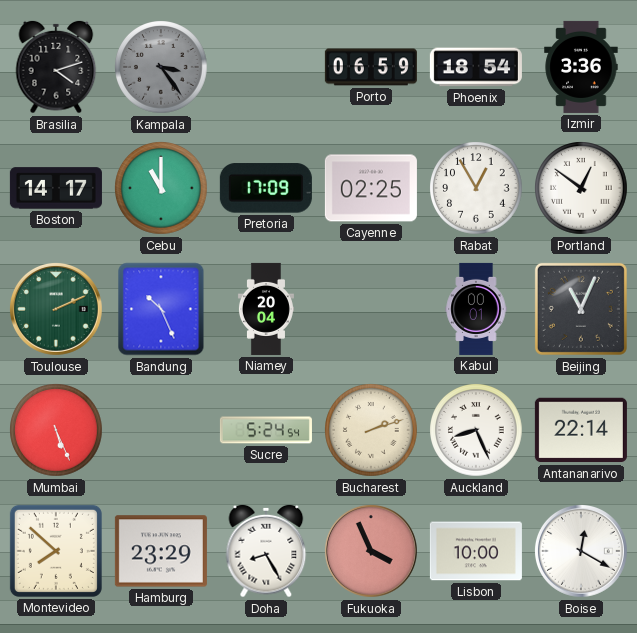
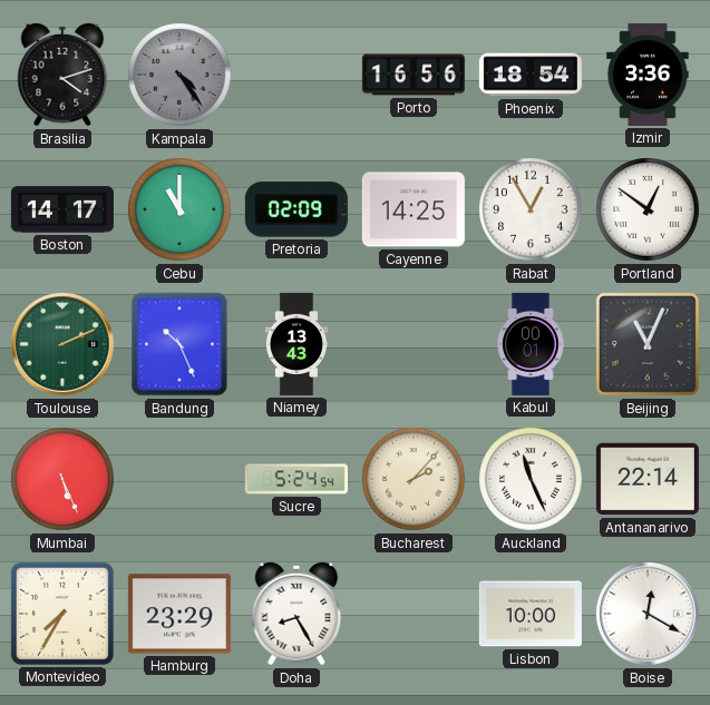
Kampala: 3:24 -> 4:24 (179, 75)
Porto: 06:59 -> 16:56 (414, 75)
Pretoria: 17:09 -> 02:09 (296, 209)
Cayenne: 02:25 -> 14:25 (414, 209)
Niamey: 20:04 -> 13:43 (296, 344)
Bucharest: 2:12 -> 2:07 (414, 479)
Auckland: 8:26 -> 11:26 (531, 479)
Montevideo: 7:52 -> 7:35 (62, 614)
Fukuoka: 3:56 -> none (371, 551)
